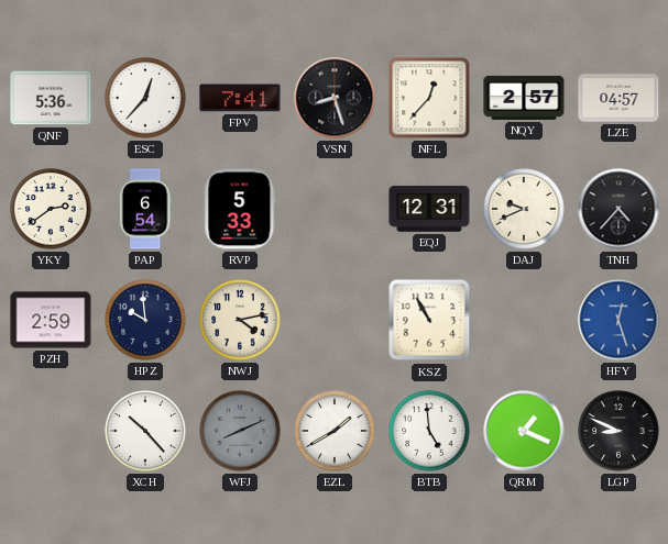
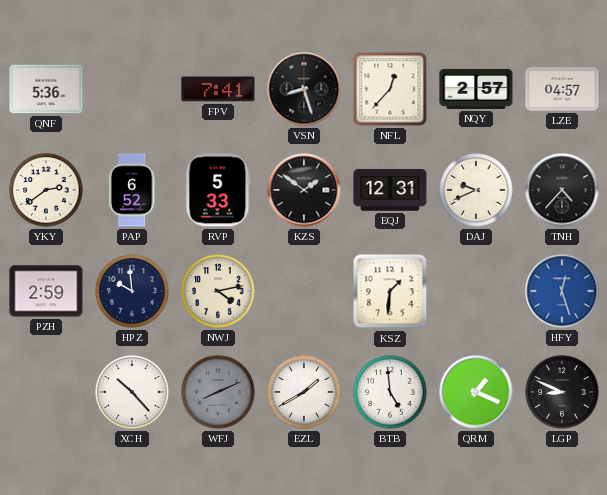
ESC: 12:37 -> none (145, 98)
PAP: 6:54 -> 6:52 (132, 190)
KZS: none -> 1:51 (304, 190)
KSZ: 10:55 -> 1:31 (390, 291)
